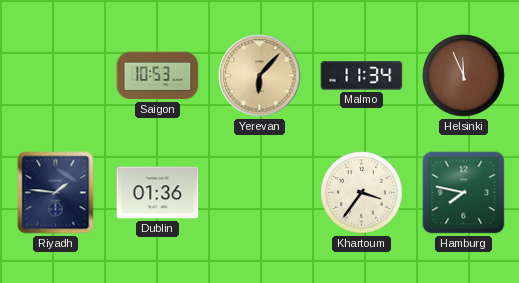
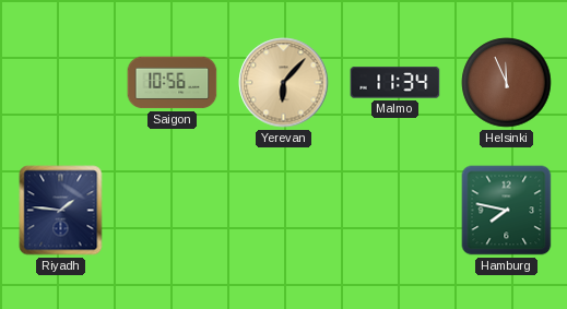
Saigon: 10:53 -> 10:56 (173, 83)
Dublin: 01:36 -> none (158, 193)
Khartoum: 3:36 -> none (362, 193)
